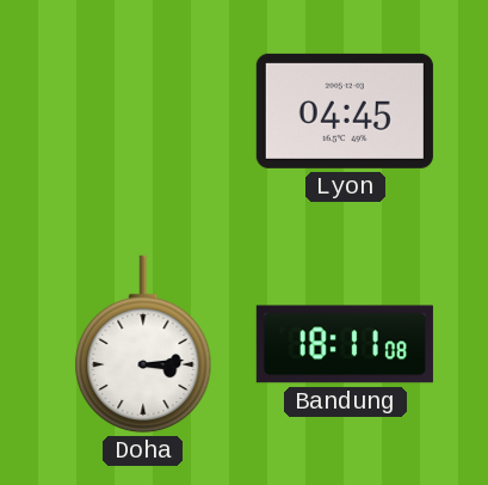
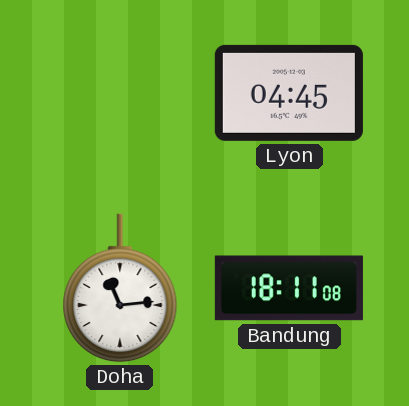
Doha: 3:14 -> 11:14 (120, 288)
